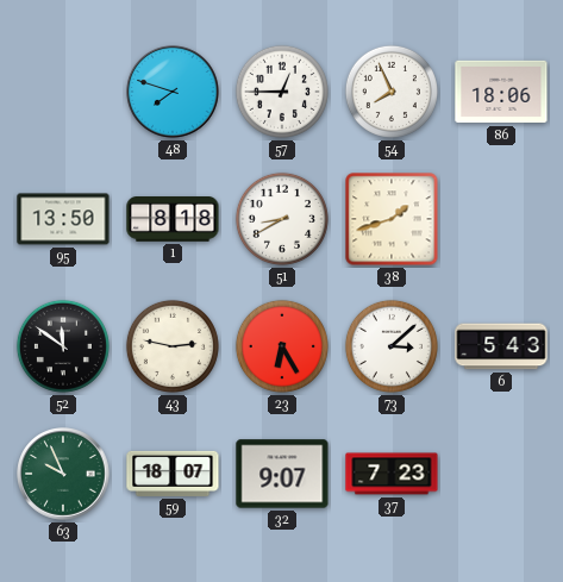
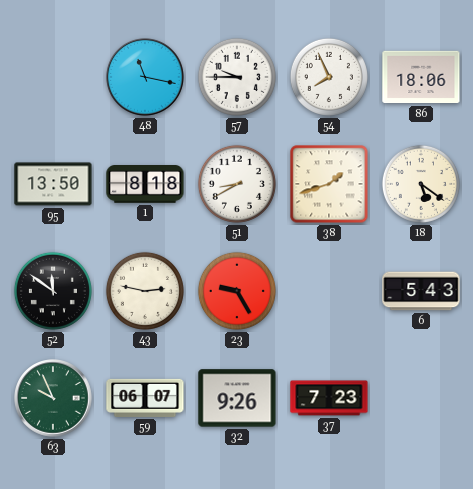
48: 7:48 -> 11:17 (145, 77)
57: 12:45 -> 9:45 (237, 77)
18: none -> 5:21 (421, 184)
23: 6:25 -> 9:25 (237, 291)
73: 3:08 -> none (392, 346)
59: 18:07 -> 06:07 (145, 398)
32: 9:07 -> 9:26 (237, 398)
